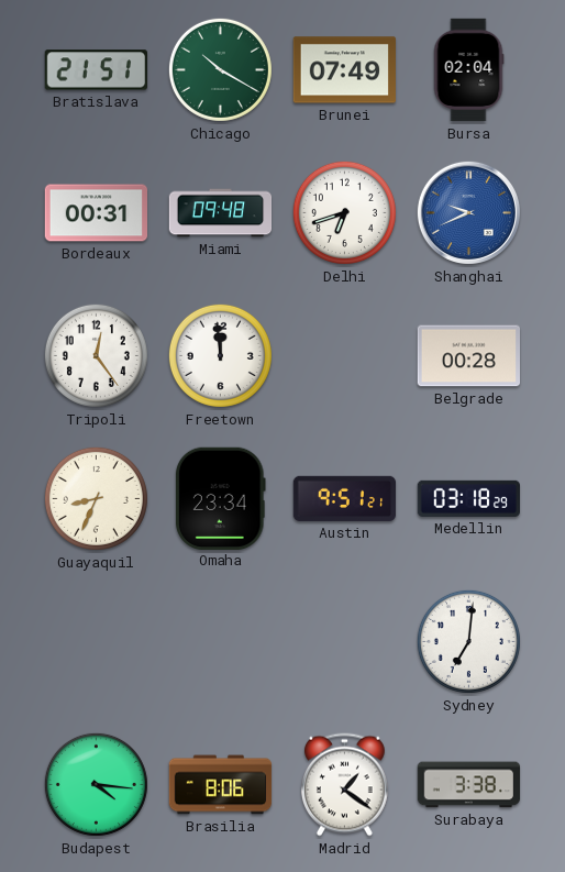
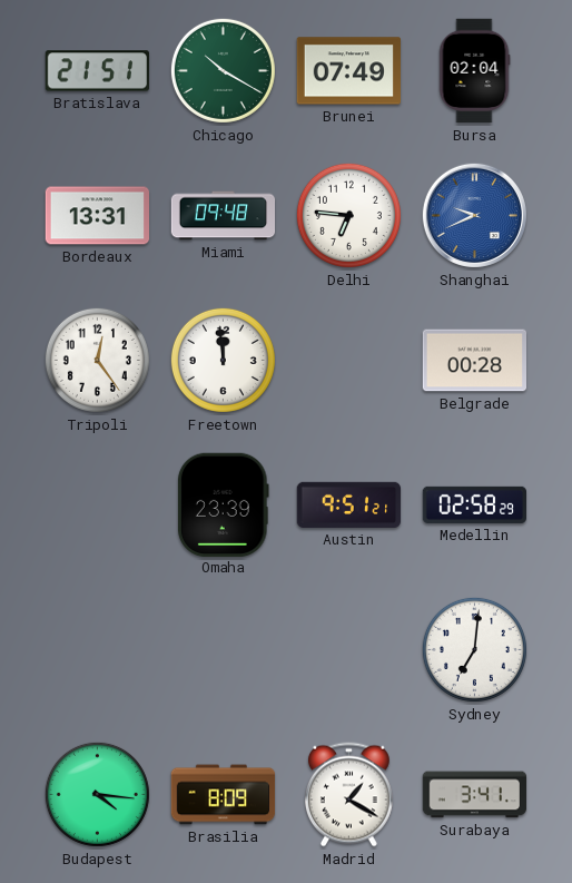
Bordeaux: 00:31 -> 13:31 (98, 216)
Delhi: 6:42 -> 6:46 (348, 215)
Guayaquil: 8:34 -> none (96, 498)
Omaha: 23:34 -> 23:39 (224, 504)
Medellin: 03:18 -> 02:58 (474, 504)
Brasilia: 8:06 -> 8:09 (224, 795)
Madrid: 1:21 -> 1:20 (348, 795)
Surabaya: 3:38 -> 3:41 (475, 795)
